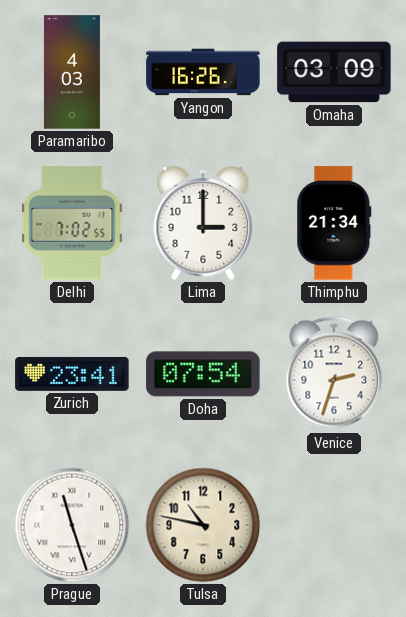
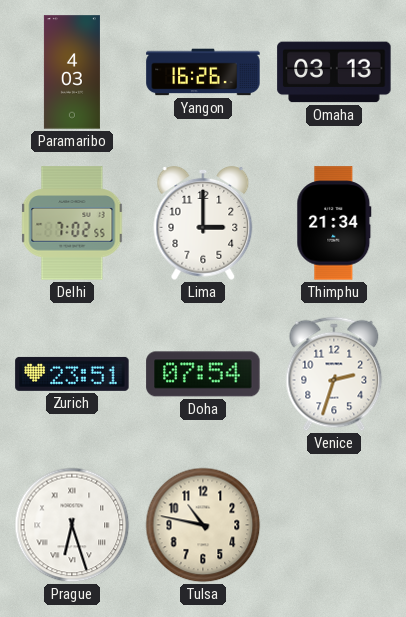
Omaha: 03:09 -> 03:13 (334, 72)
Zurich: 23:41 -> 23:51 (72, 374)
Prague: 11:27 -> 6:27 (72, 525)
